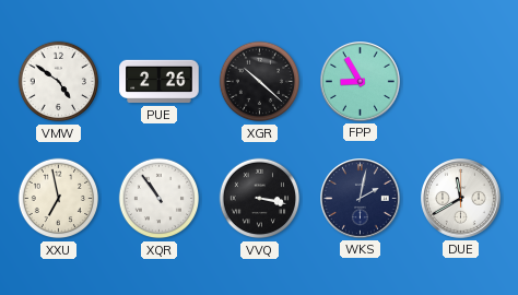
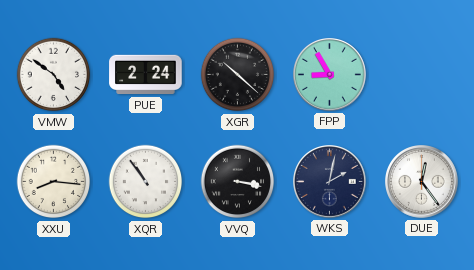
PUE: 2:26 -> 2:24 (146, 75)
XXU: 6:58 -> 8:16 (54, 182)
DUE: 11:40 -> 12:24 (422, 182)
